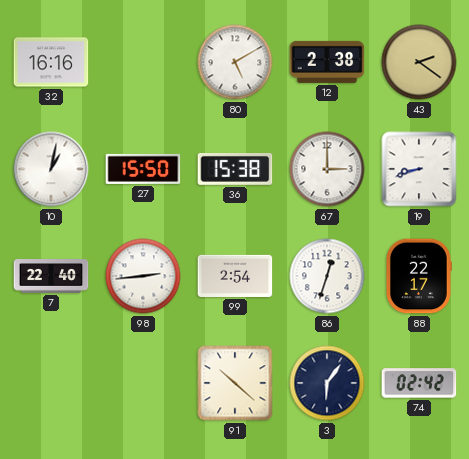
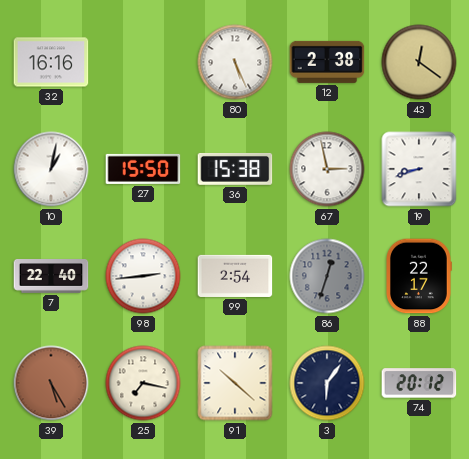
80: 5:10 -> 5:26 (235, 62)
43: 2:21 -> 12:21 (419, 62)
67: 3:00 -> 2:58 (327, 169)
86 dial: white -> grey (327, 276)
39: none -> 5:25 (51, 383)
25: none -> 7:17 (143, 383)
74: 02:42 -> 20:12 (419, 383)
